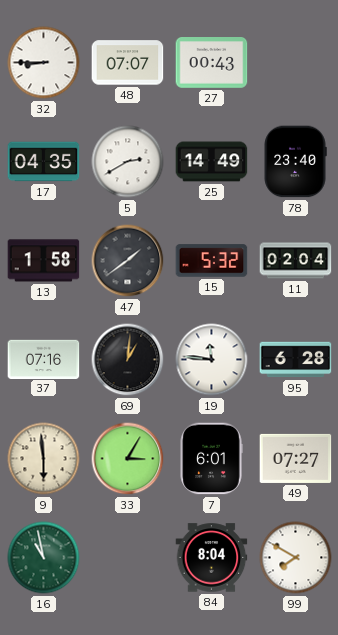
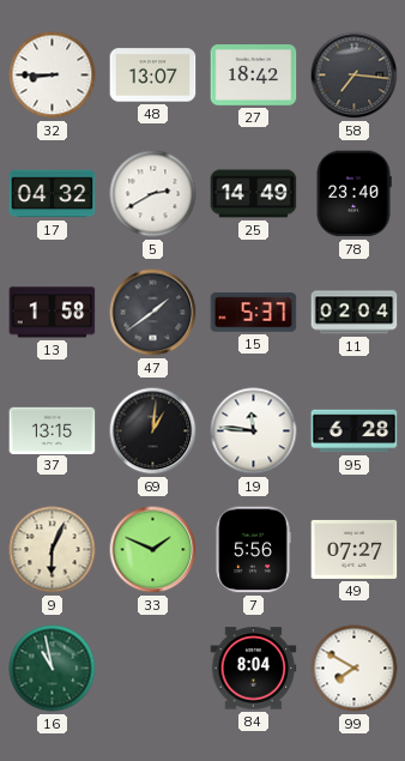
48: 07:07 -> 13:07 (153, 76)
27: 00:43 -> 18:42 (254, 76)
58: none -> 7:16 (355, 76)
17: 04:35 -> 04:32 (53, 194)
15: 5:32 -> 5:37 (254, 313)
37: 07:16 -> 13:15 (53, 430)
9: 5:59 -> 6:04 (53, 550)
33: 3:05 -> 1:49 (153, 550)
7: 6:01 -> 5:56 (253, 550)
